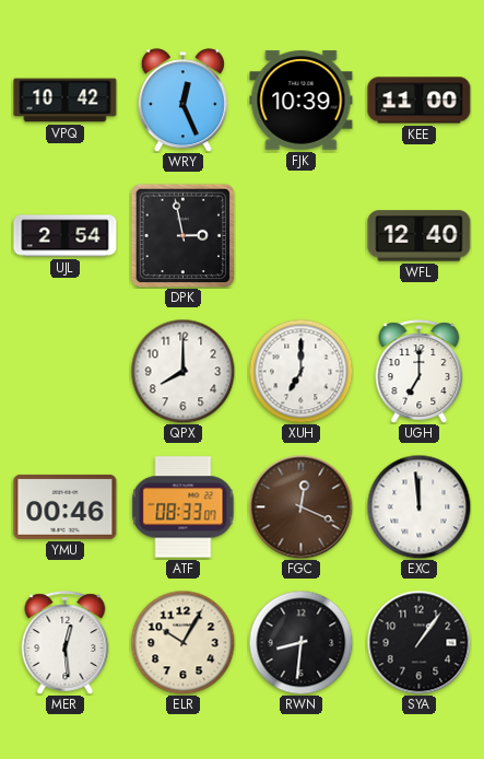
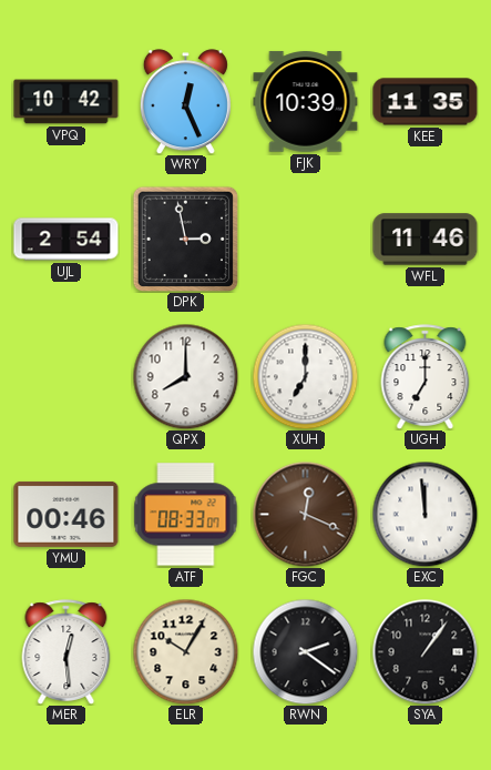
KEE: 11:00 -> 11:35 (426, 102)
WFL: 12:40 -> 11:46 (426, 240)
RWN: 8:31 -> 2:21 (305, 651)
